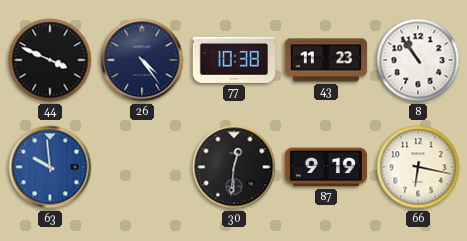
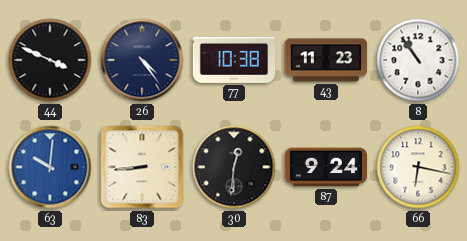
63: 9:59 -> 10:01 (50, 167)
83: none -> 8:44 (142, 167)
87: 9:19 -> 9:24 (326, 167)
